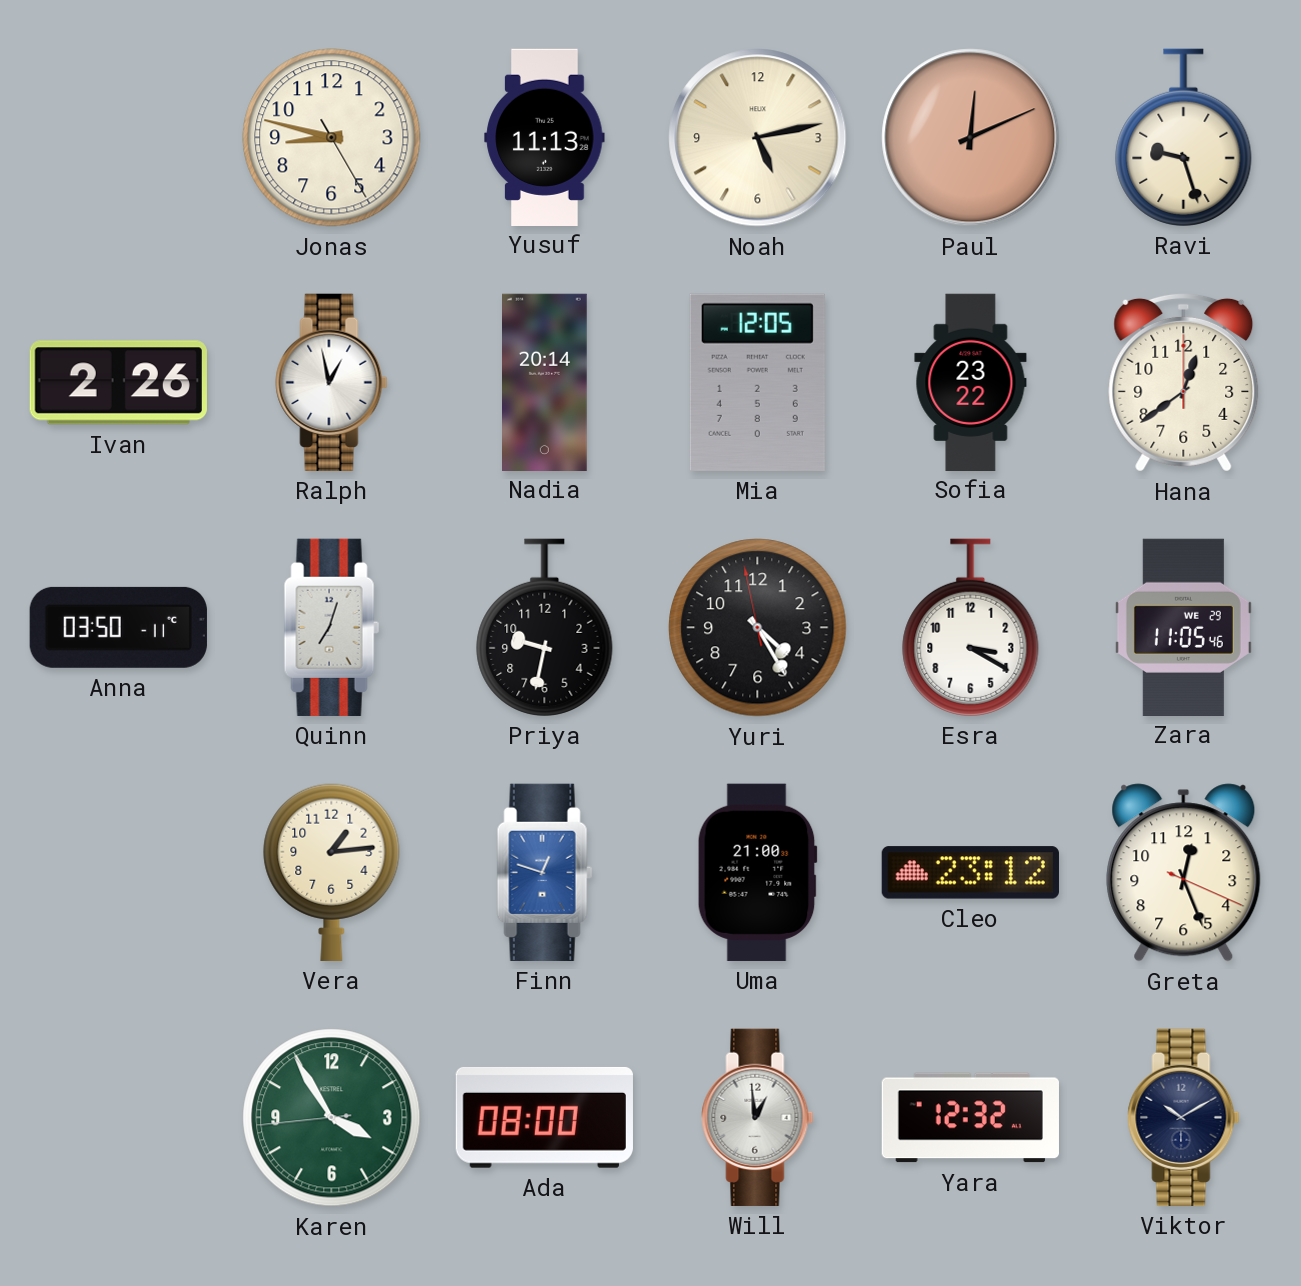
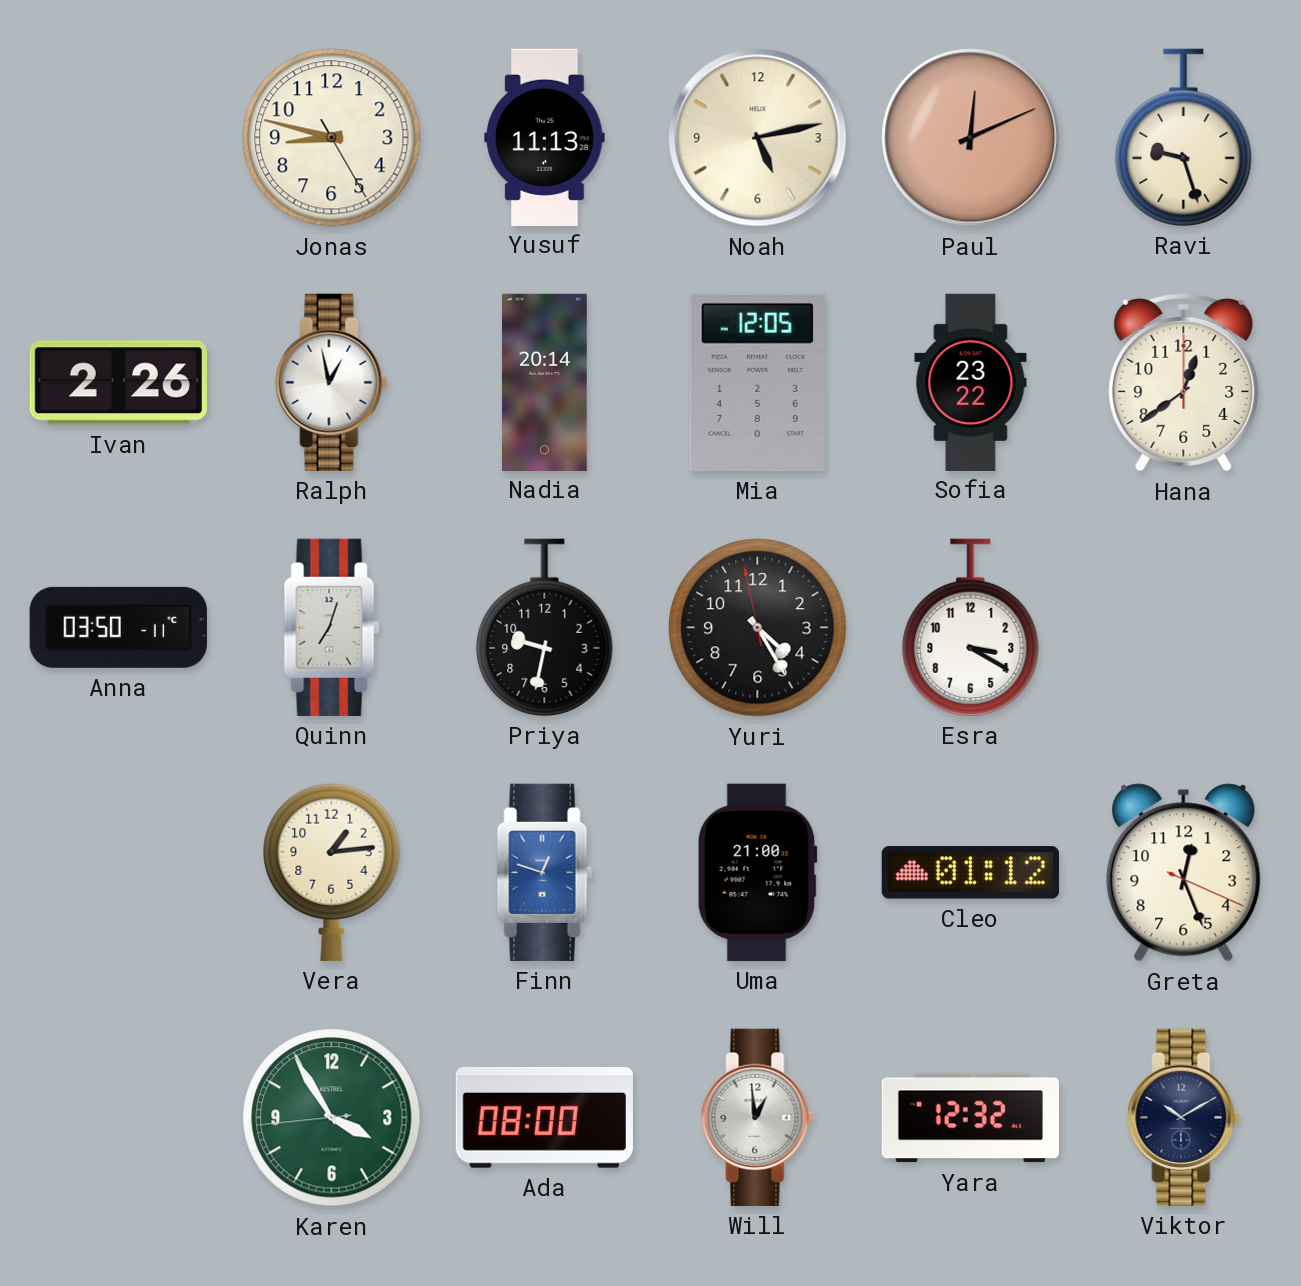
Zara: 11:05 -> none (1183, 627)
Cleo: 23:12 -> 01:12 (970, 873)
